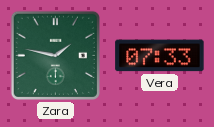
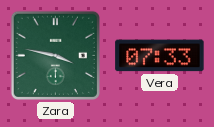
Zara: 1:47 -> 3:47 (55, 55)
